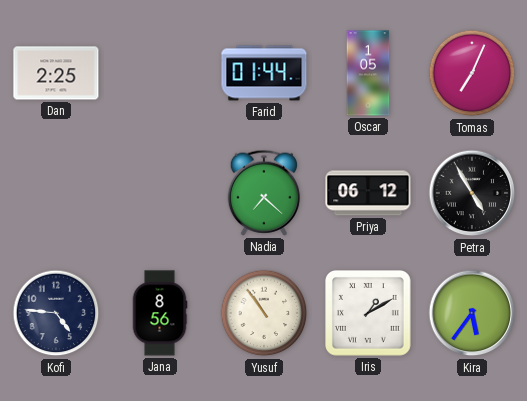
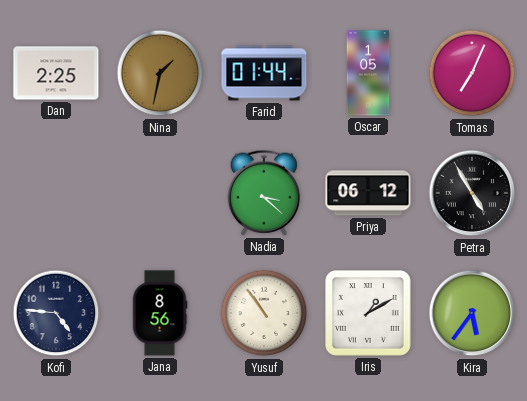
Nina: none -> 1:32 (160, 73)
Nadia: 7:22 -> 3:22 (264, 193)
